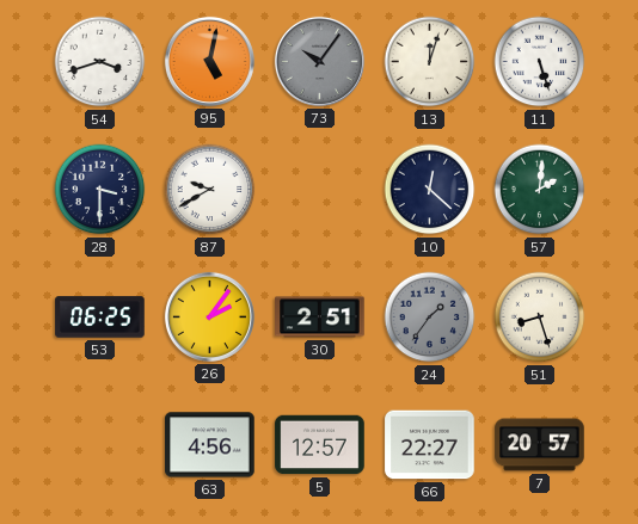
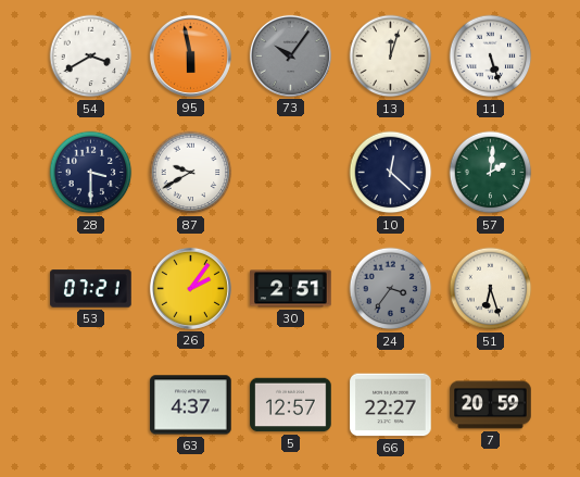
54: 3:42 -> 3:40 (91, 57)
95: 5:02 -> 5:58 (190, 55)
53: 06:25 -> 07:21 (91, 289)
24: 1:36 -> 3:36 (391, 289)
51: 8:27 -> 6:27 (491, 289)
63: 4:56 -> 4:37 (191, 405)
7: 20:57 -> 20:59 (491, 405)
